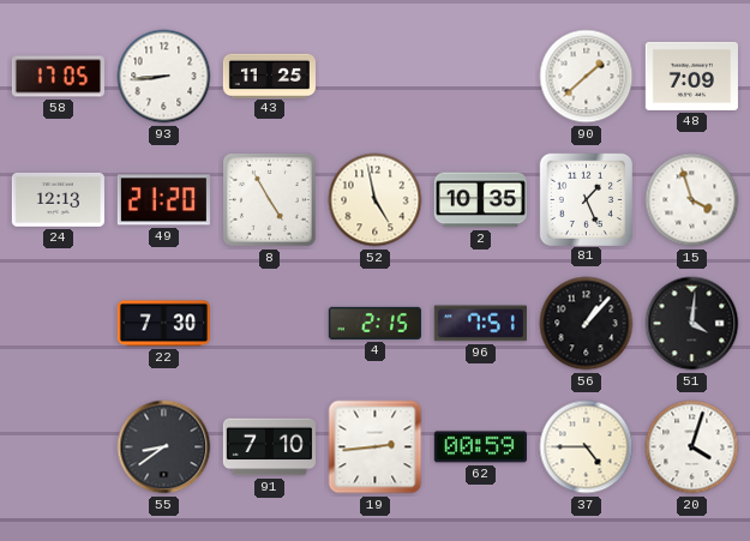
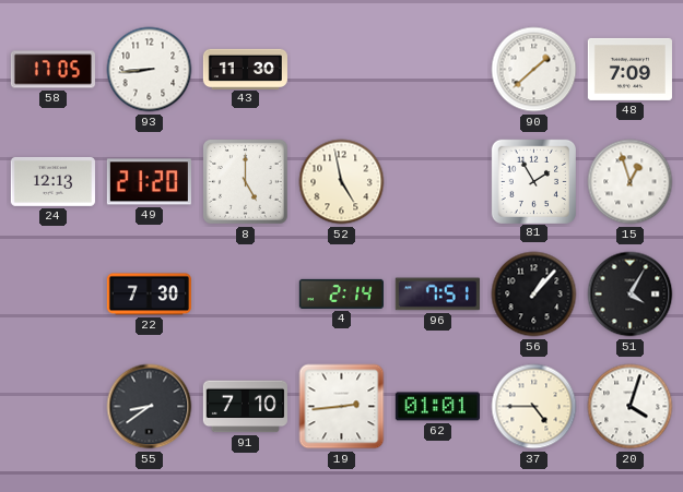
43: 11:25 -> 11:30 (245, 69)
8: 4:55 -> 5:00 (245, 181)
2: 10:35 -> none (480, 200)
81: 1:26 -> 1:55 (533, 181)
15: 3:57 -> 12:57 (631, 182)
4: 2:15 -> 2:14 (341, 293)
51: 4:01 -> 4:05 (631, 295)
62: 00:59 -> 01:01 (437, 407)
